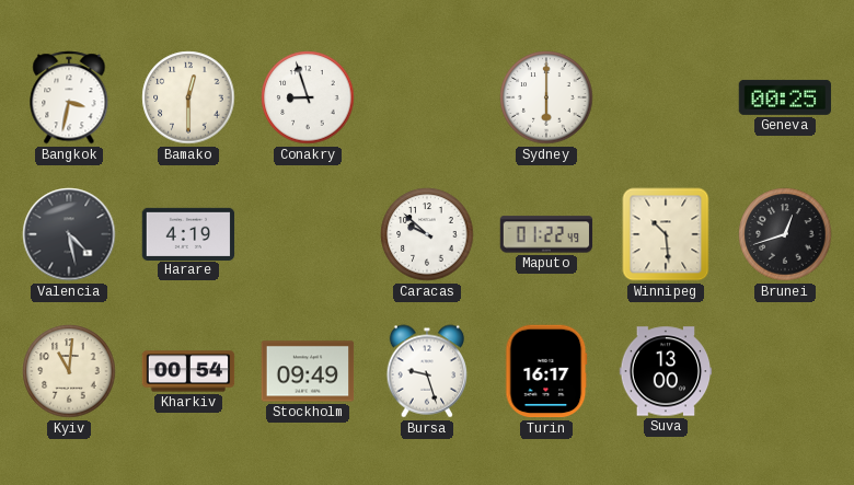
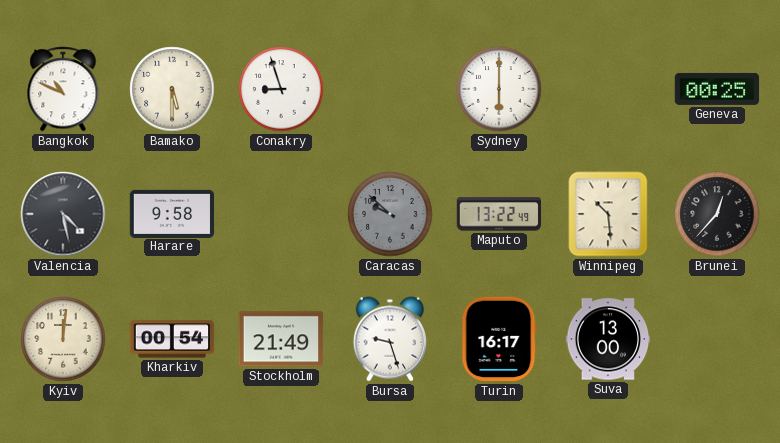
Bangkok: 3:32 -> 10:49 (63, 89)
Bamako: 12:30 -> 5:30 (172, 89)
Harare: 4:19 -> 9:58 (172, 213)
Caracas dial: white -> grey (390, 214)
Maputo: 01:22 -> 13:22 (499, 214)
Brunei: 12:42 -> 12:37 (717, 214)
Kyiv: 11:01 -> 12:01 (63, 339)
Stockholm: 09:49 -> 21:49 (281, 339)
